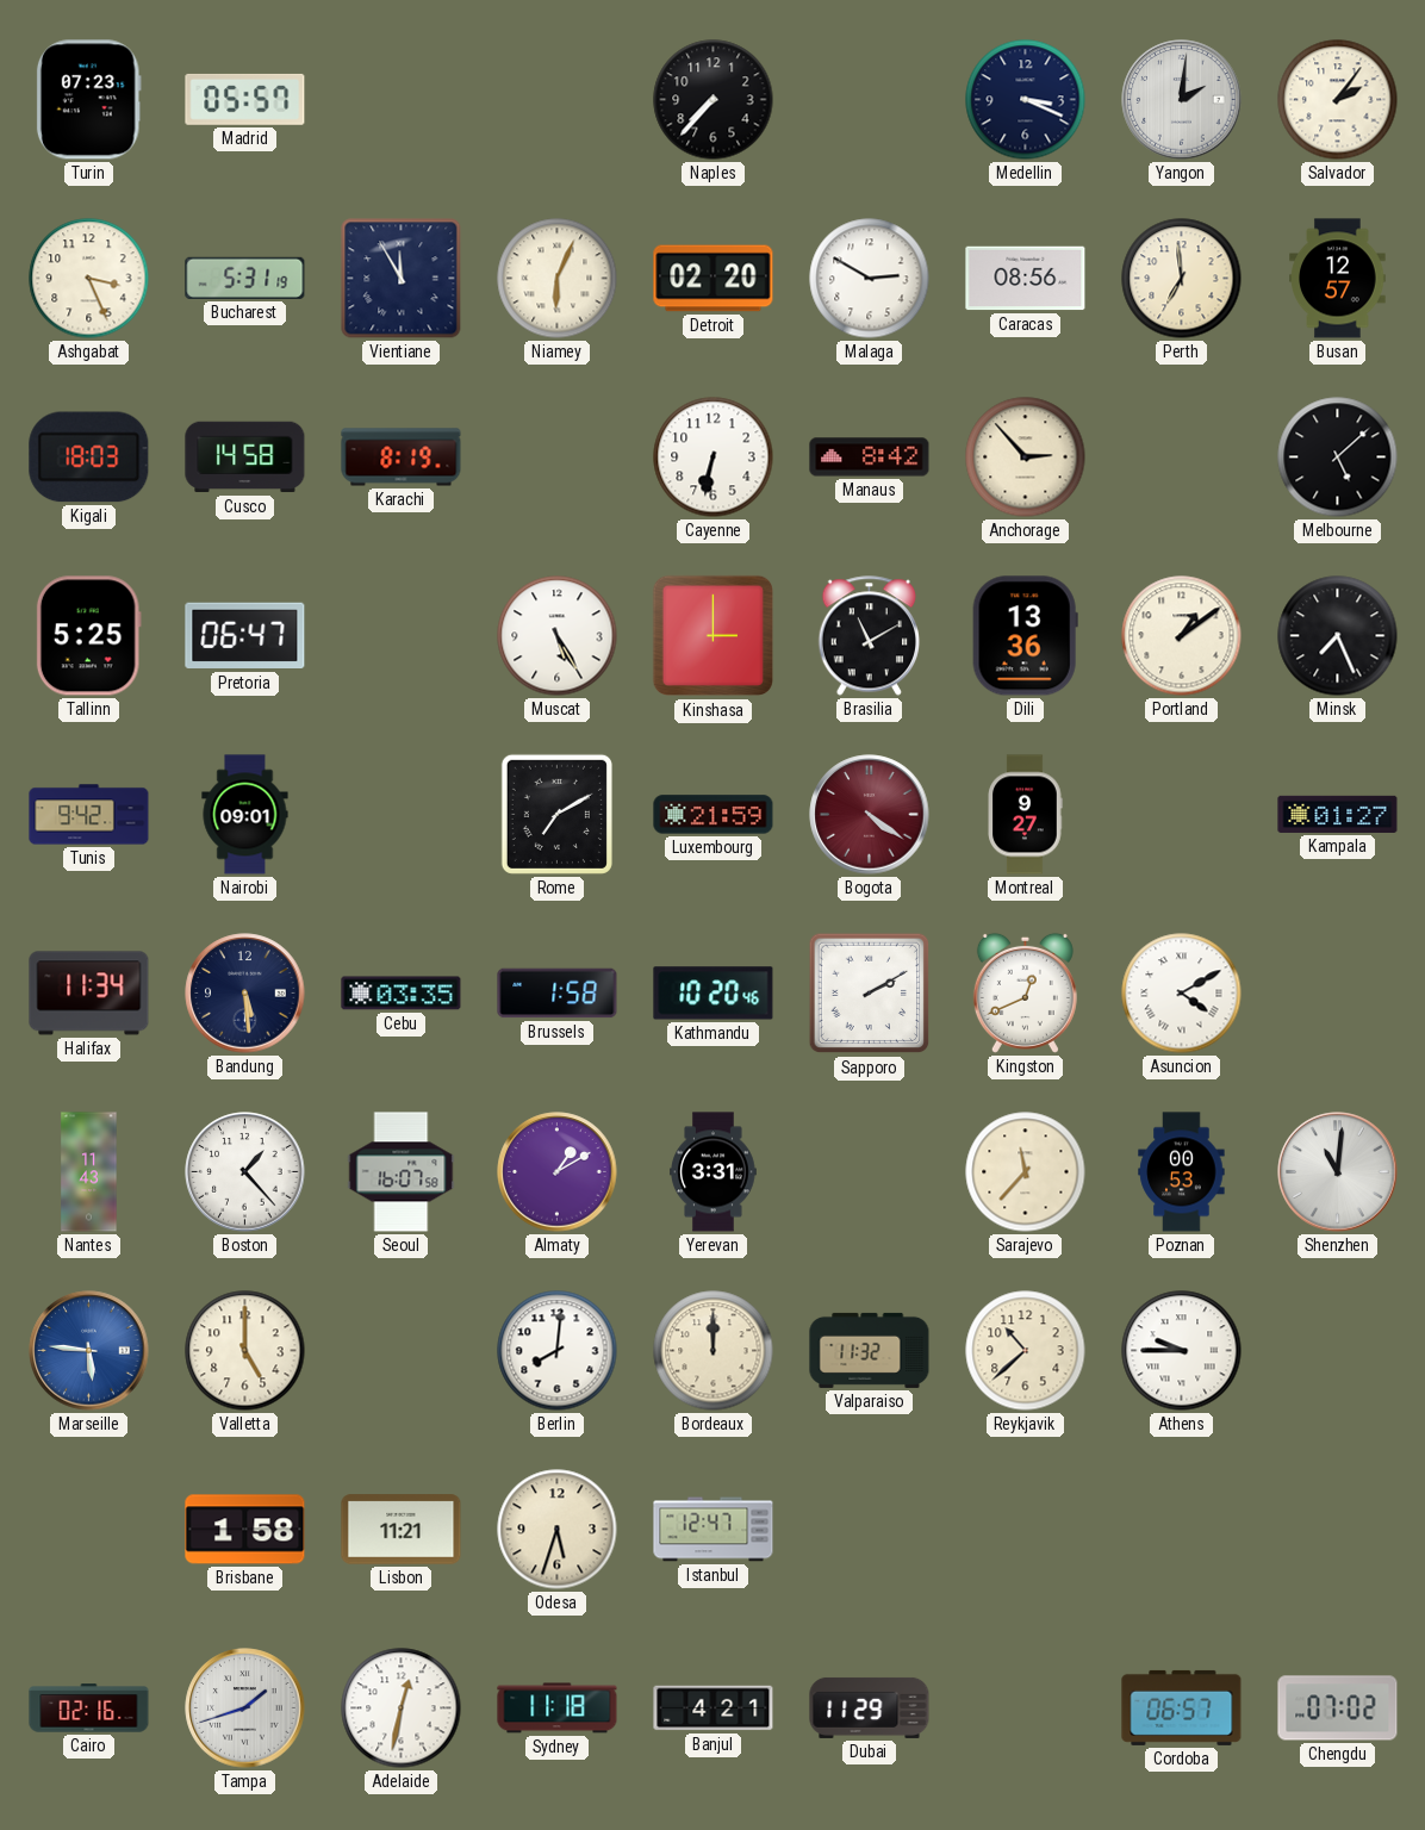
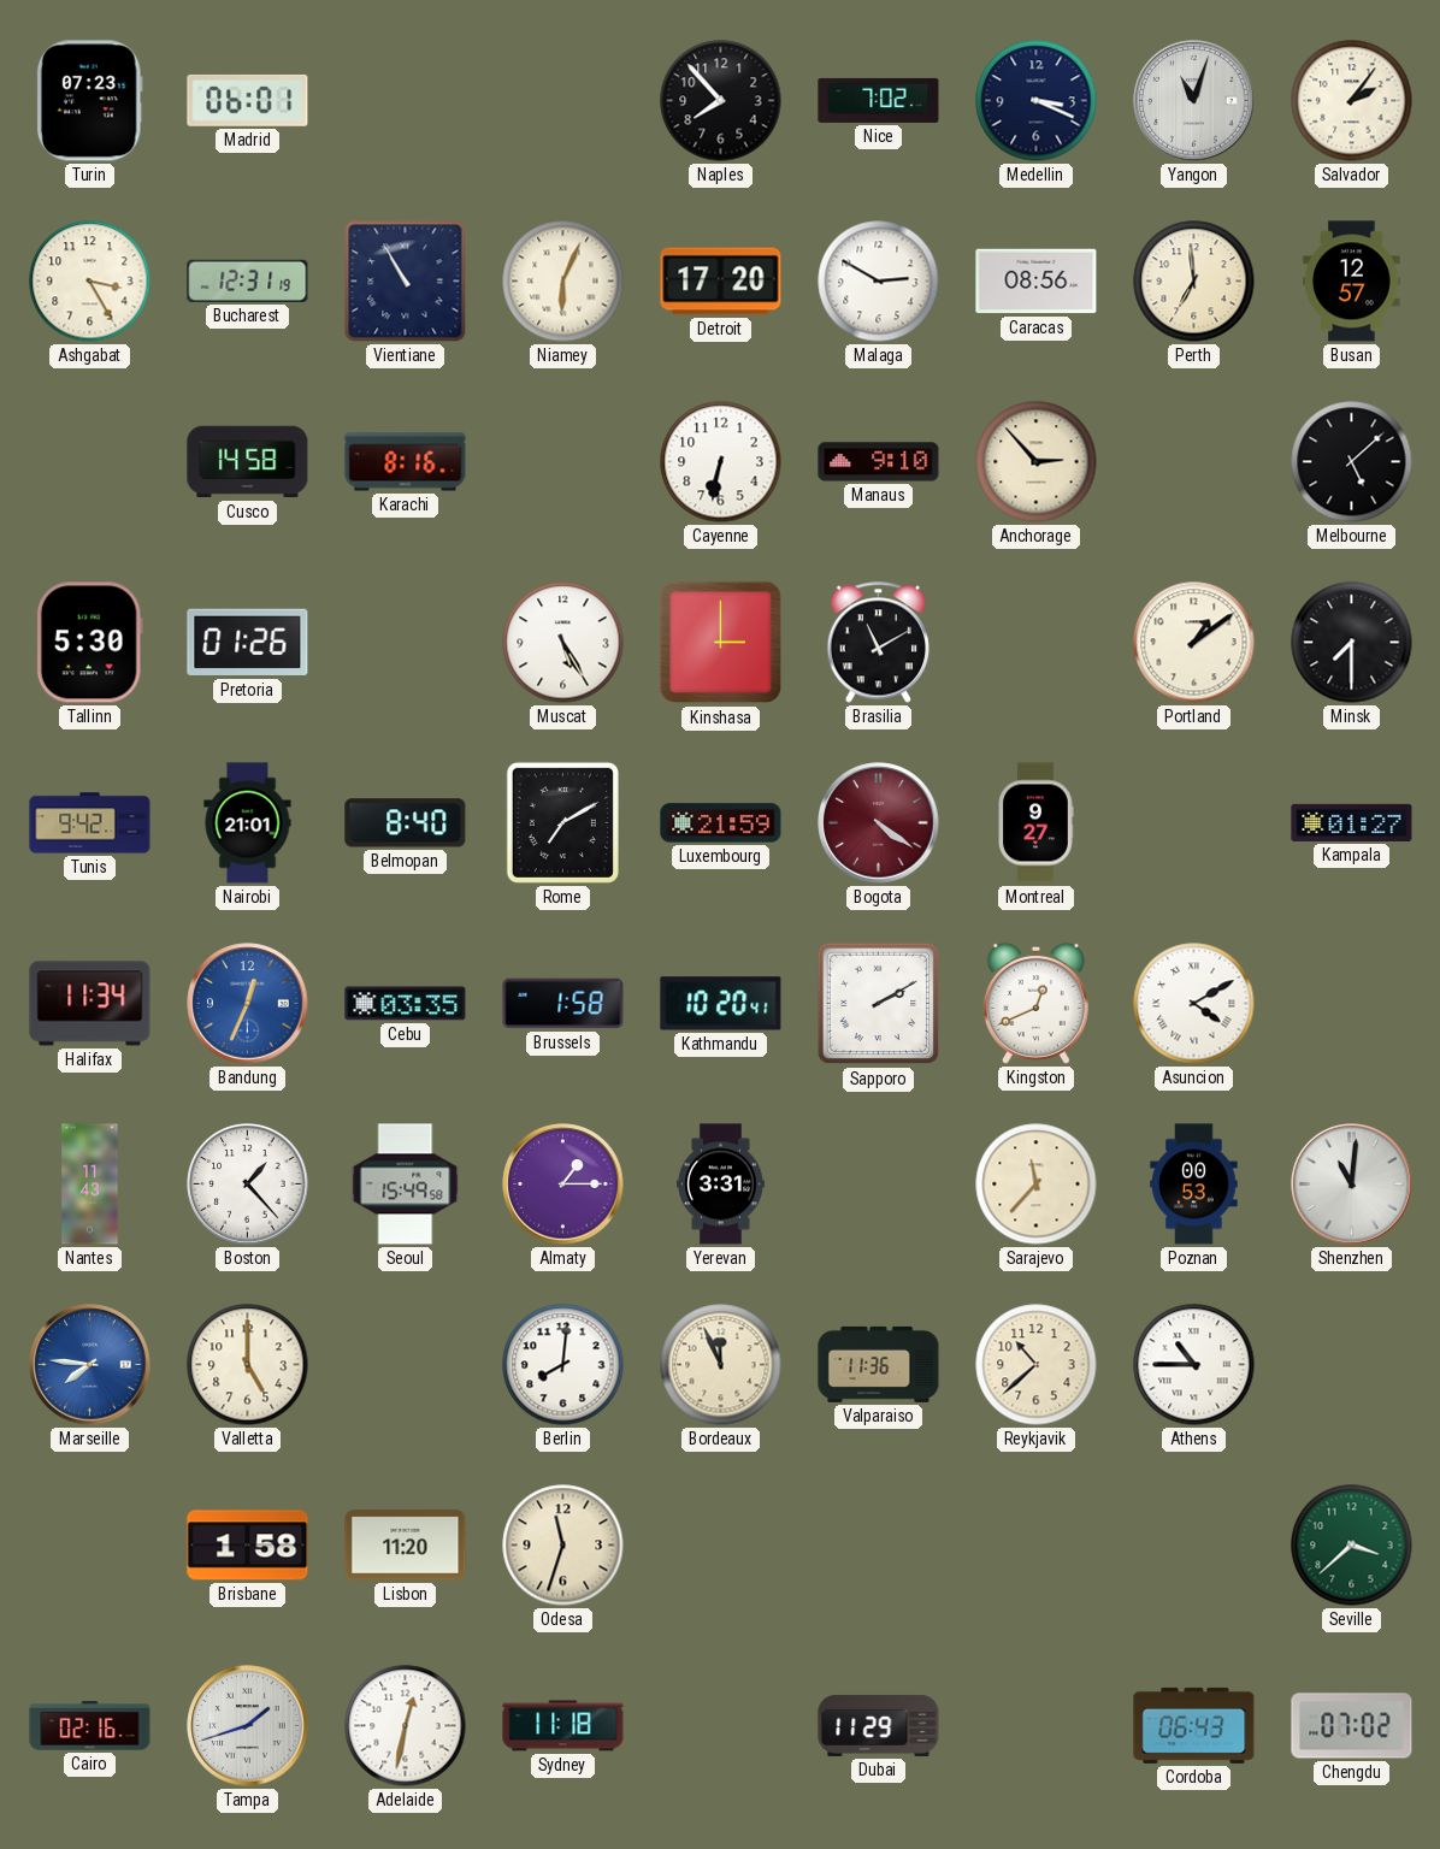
Madrid: 05:57 -> 06:01 (248, 100)
Naples: 7:37 -> 7:53 (721, 101)
Nice: none -> 7:02 (879, 100)
Yangon: 2:01 -> 11:03 (1194, 101)
Ashgabat: 3:26 -> 3:25 (90, 282)
Bucharest: 5:31 -> 12:31 (248, 280)
Vientiane: 11:55 -> 10:55 (406, 282)
Detroit: 02:20 -> 17:20 (721, 282)
Kigali: 18:03 -> none (89, 457)
Karachi: 8:19 -> 8:16 (406, 462)
Manaus: 8:42 -> 9:10 (879, 462)
Tallinn: 5:25 -> 5:30 (89, 643)
Pretoria: 06:47 -> 01:26 (248, 643)
Dili: 13:36 -> none (1025, 636)
Minsk: 7:26 -> 7:30 (1352, 643)
Nairobi: 09:01 -> 21:01 (248, 823)
Belmopan: none -> 8:40 (406, 823)
Bandung: 5:29 -> 12:34 (248, 1004)
Bandung dial: navy -> blue (248, 1004)
Kathmandu: 10:20:46 -> 10:20:41 (721, 1004)
Seoul: 16:07 -> 15:49 (406, 1185)
Almaty: 1:10 -> 1:15 (563, 1185)
Marseille: 5:46 -> 7:46 (90, 1365)
Bordeaux: 12:00 -> 11:56 (721, 1365)
Valparaiso: 11:32 -> 11:36 (879, 1364)
Athens: 9:45 -> 10:45 (1194, 1365)
Lisbon: 11:21 -> 11:20 (406, 1546)
Odesa: 5:33 -> 11:33 (563, 1546)
Istanbul: 12:47 -> none (714, 1530)
Seville: none -> 3:38 (1352, 1546)
Banjul: 4:21 -> none (714, 1708)
Cordoba: 06:57 -> 06:43 (1194, 1725)
